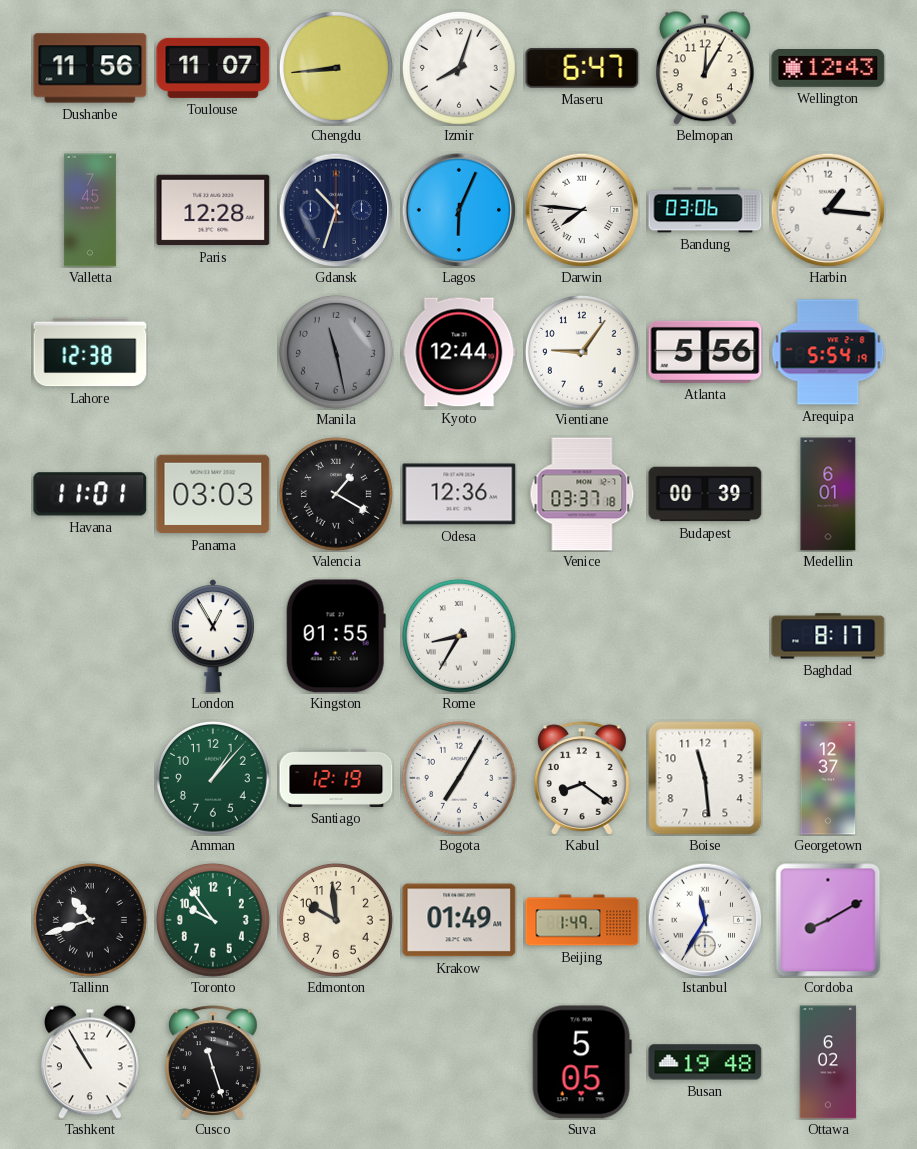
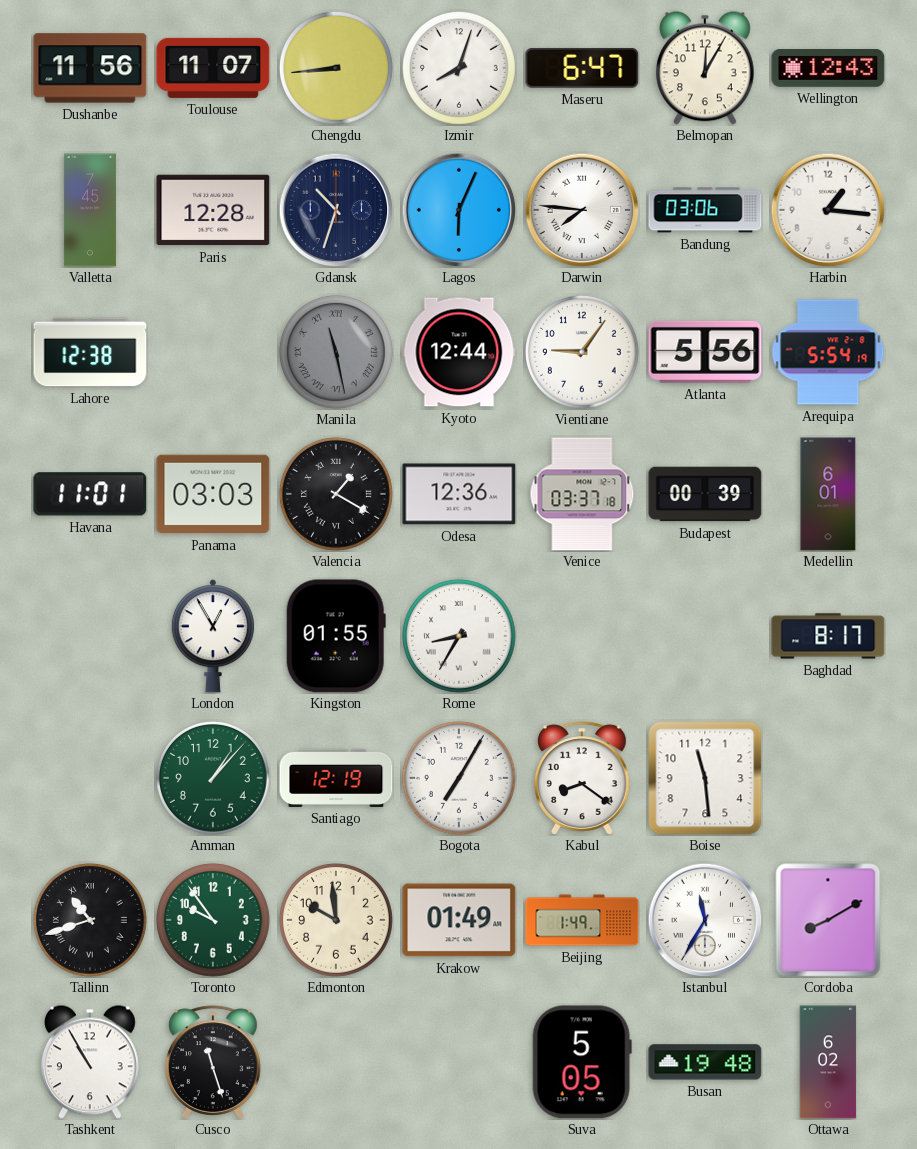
Manila numerals: Arabic -> Roman (336, 352)
Georgetown: 12:37 -> none (828, 778)
